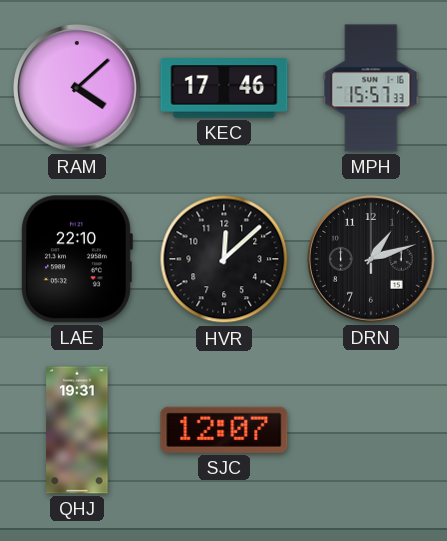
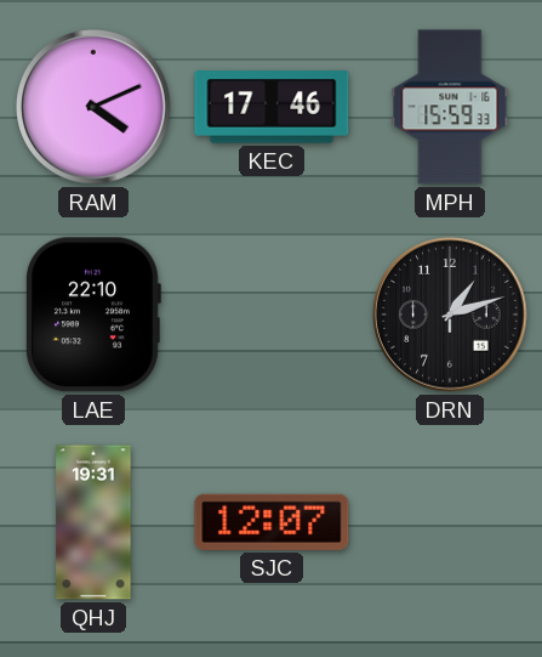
RAM: 4:08 -> 4:11 (93, 107)
MPH: 15:57 -> 15:59 (450, 107)
HVR: 12:08 -> none (224, 259)
